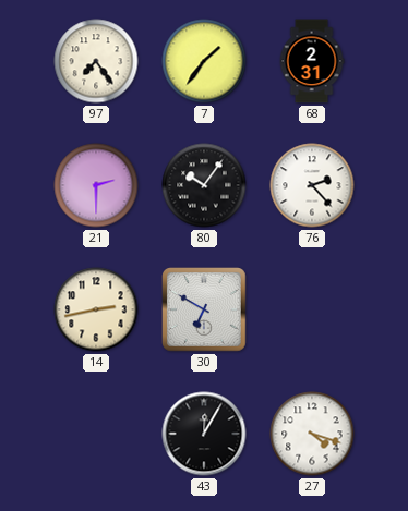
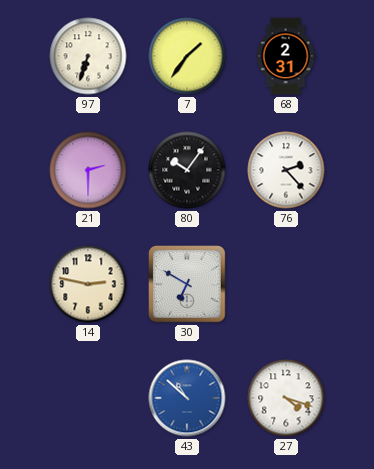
97: 7:24 -> 6:33 (88, 56)
14: 2:43 -> 2:47 (88, 284)
43: 12:05 -> 10:52 (187, 398)
43 dial: black -> blue (187, 398)
